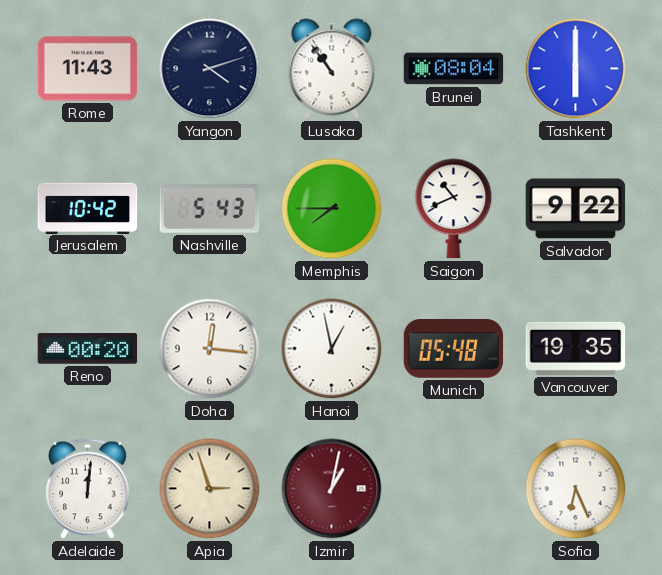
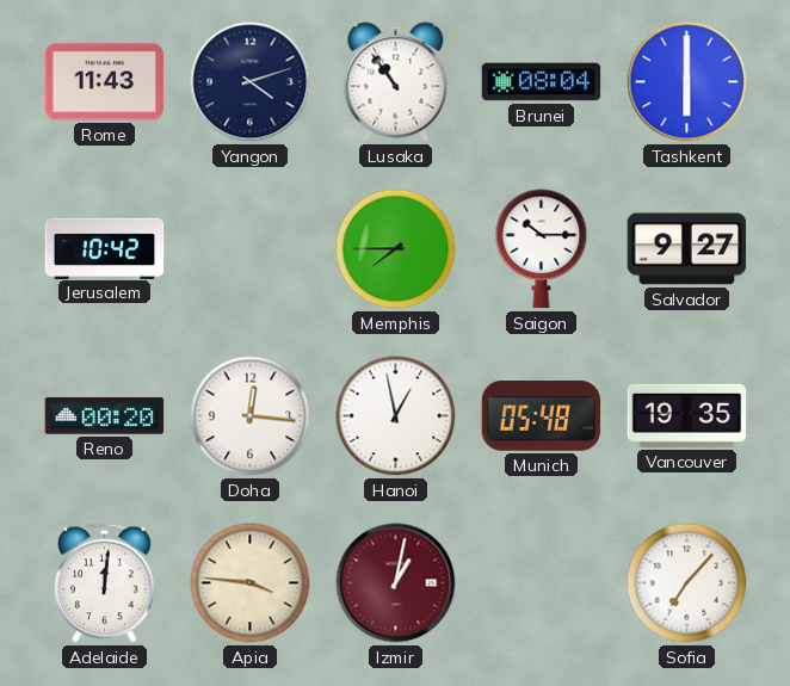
Nashville: 5:43 -> none (210, 209)
Saigon: 10:41 -> 10:15 (542, 249)
Salvador: 9:22 -> 9:27 (687, 249)
Apia: 2:57 -> 3:46 (251, 583)
Sofia: 6:26 -> 7:07 (687, 583)
